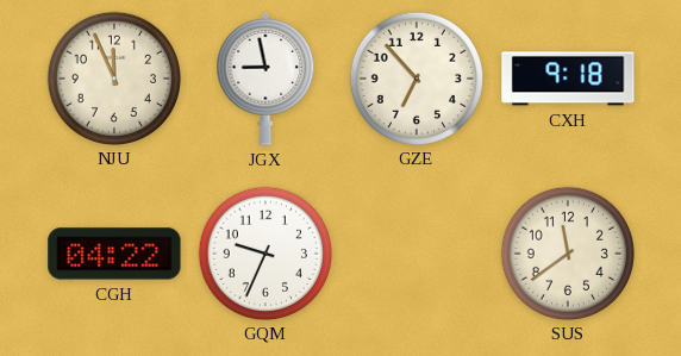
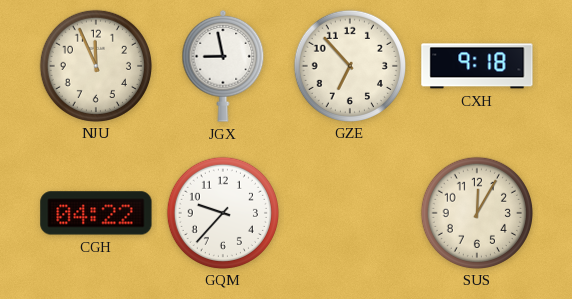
GQM: 9:34 -> 9:37 (222, 212)
SUS: 11:39 -> 12:05 (476, 212)
